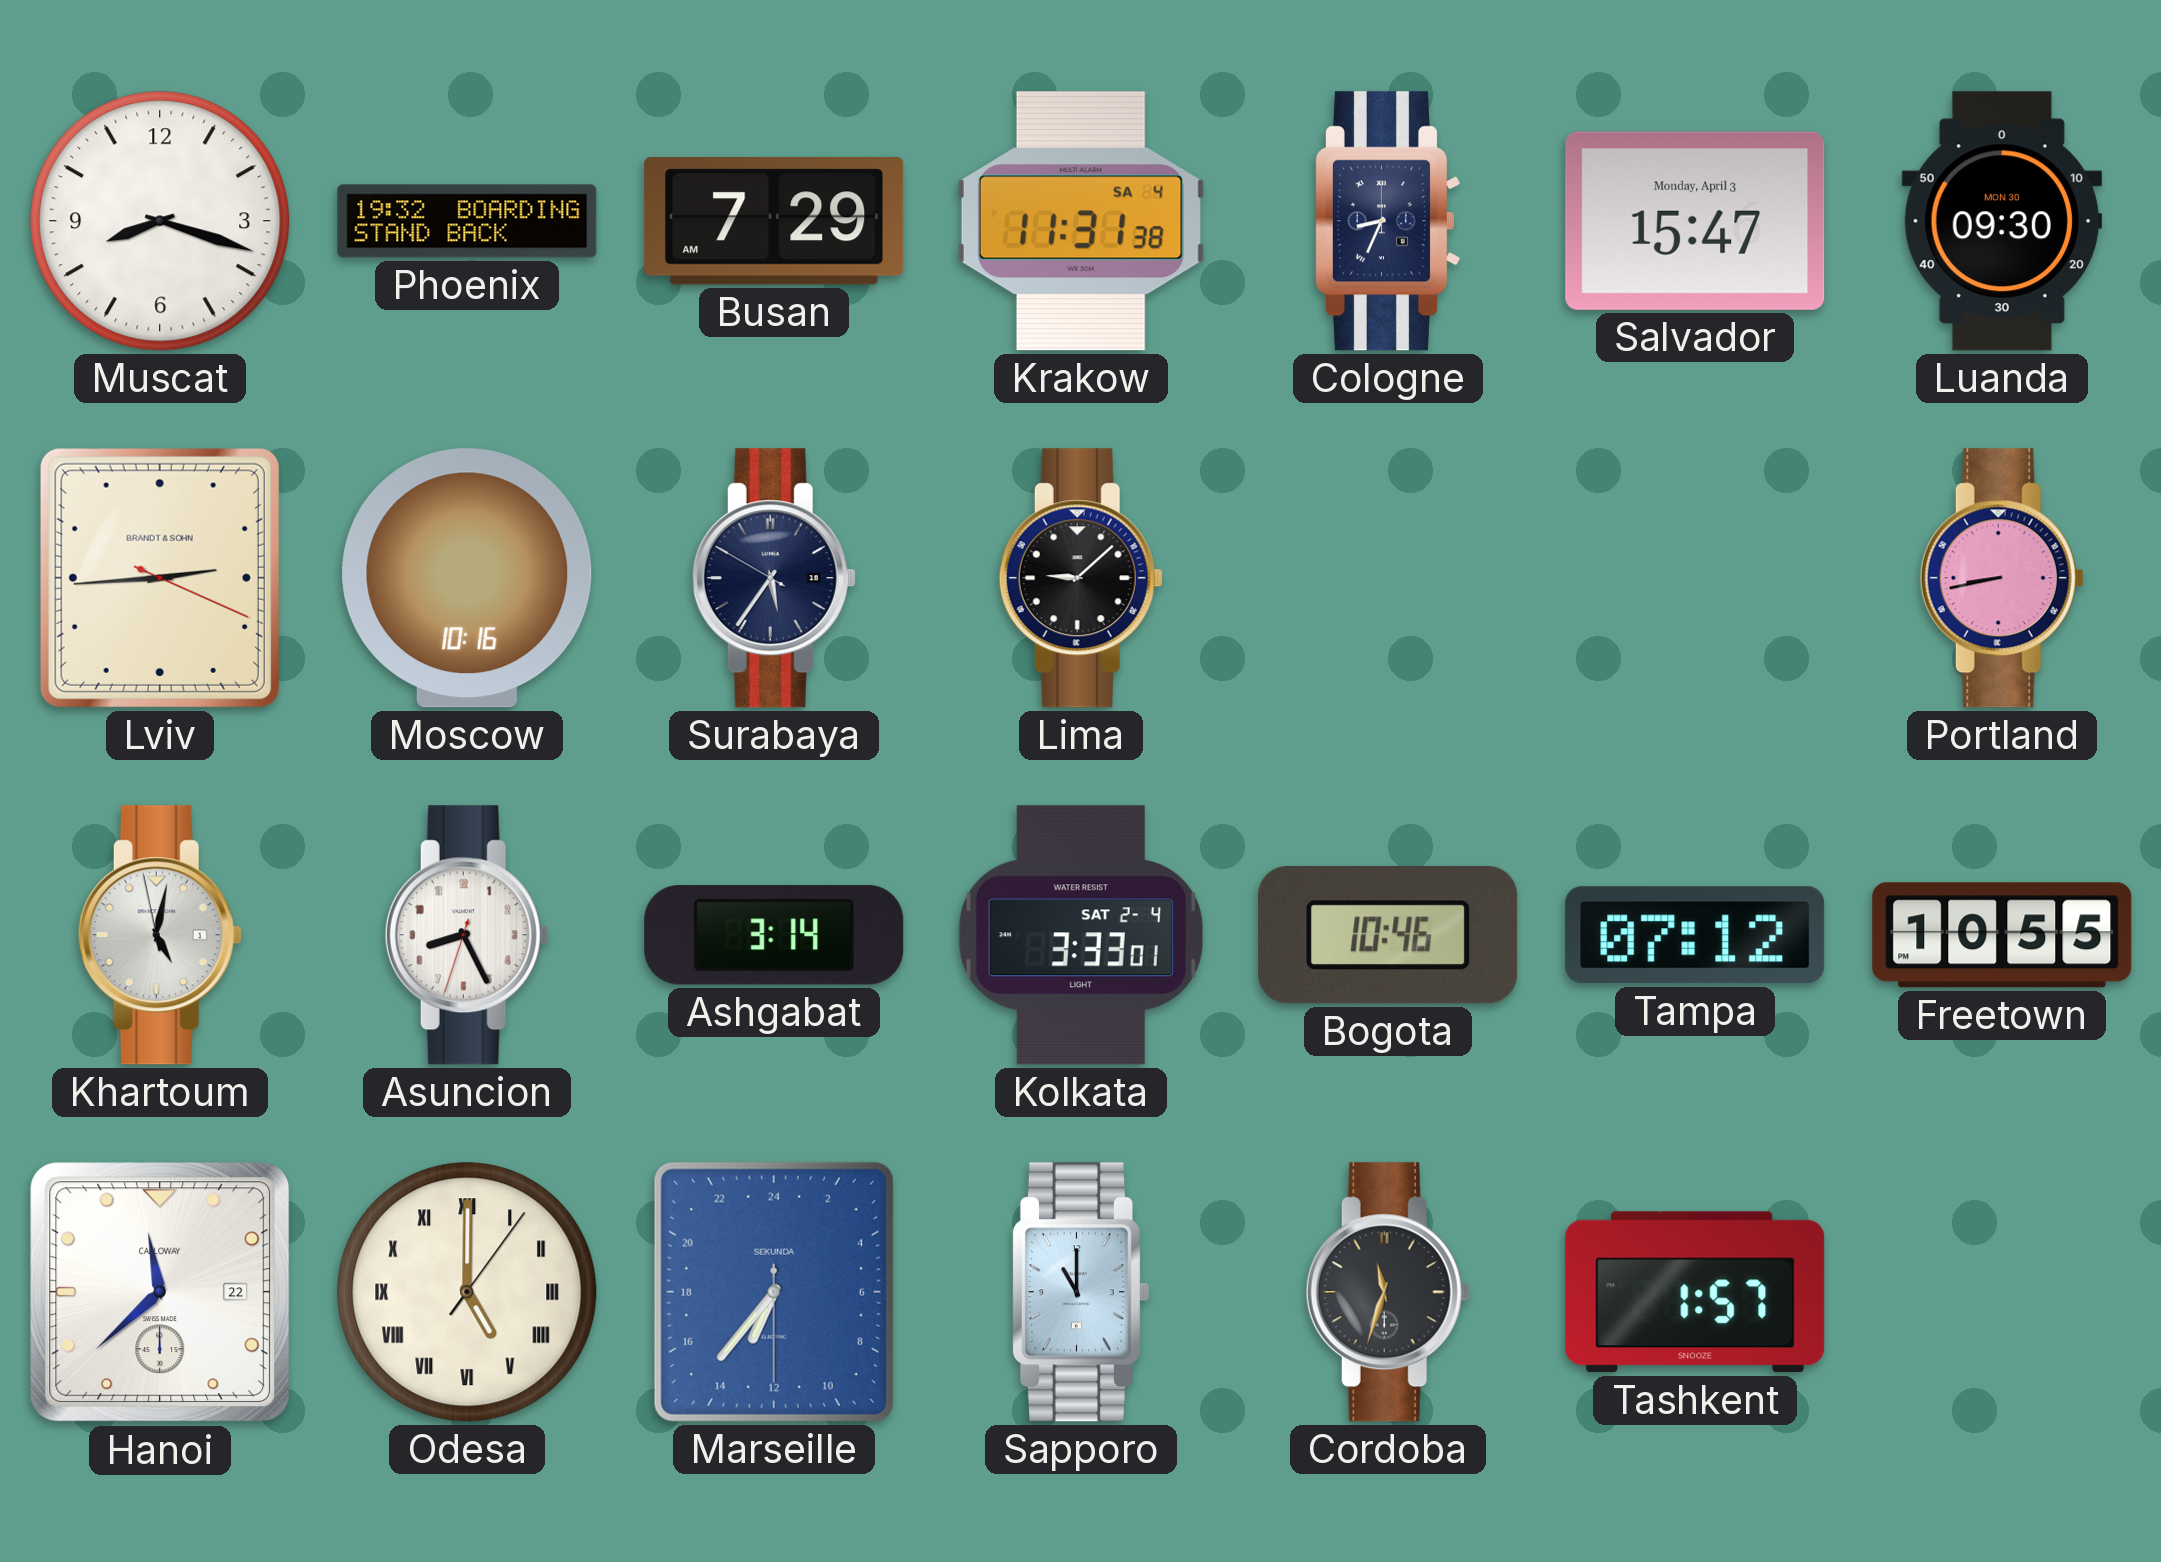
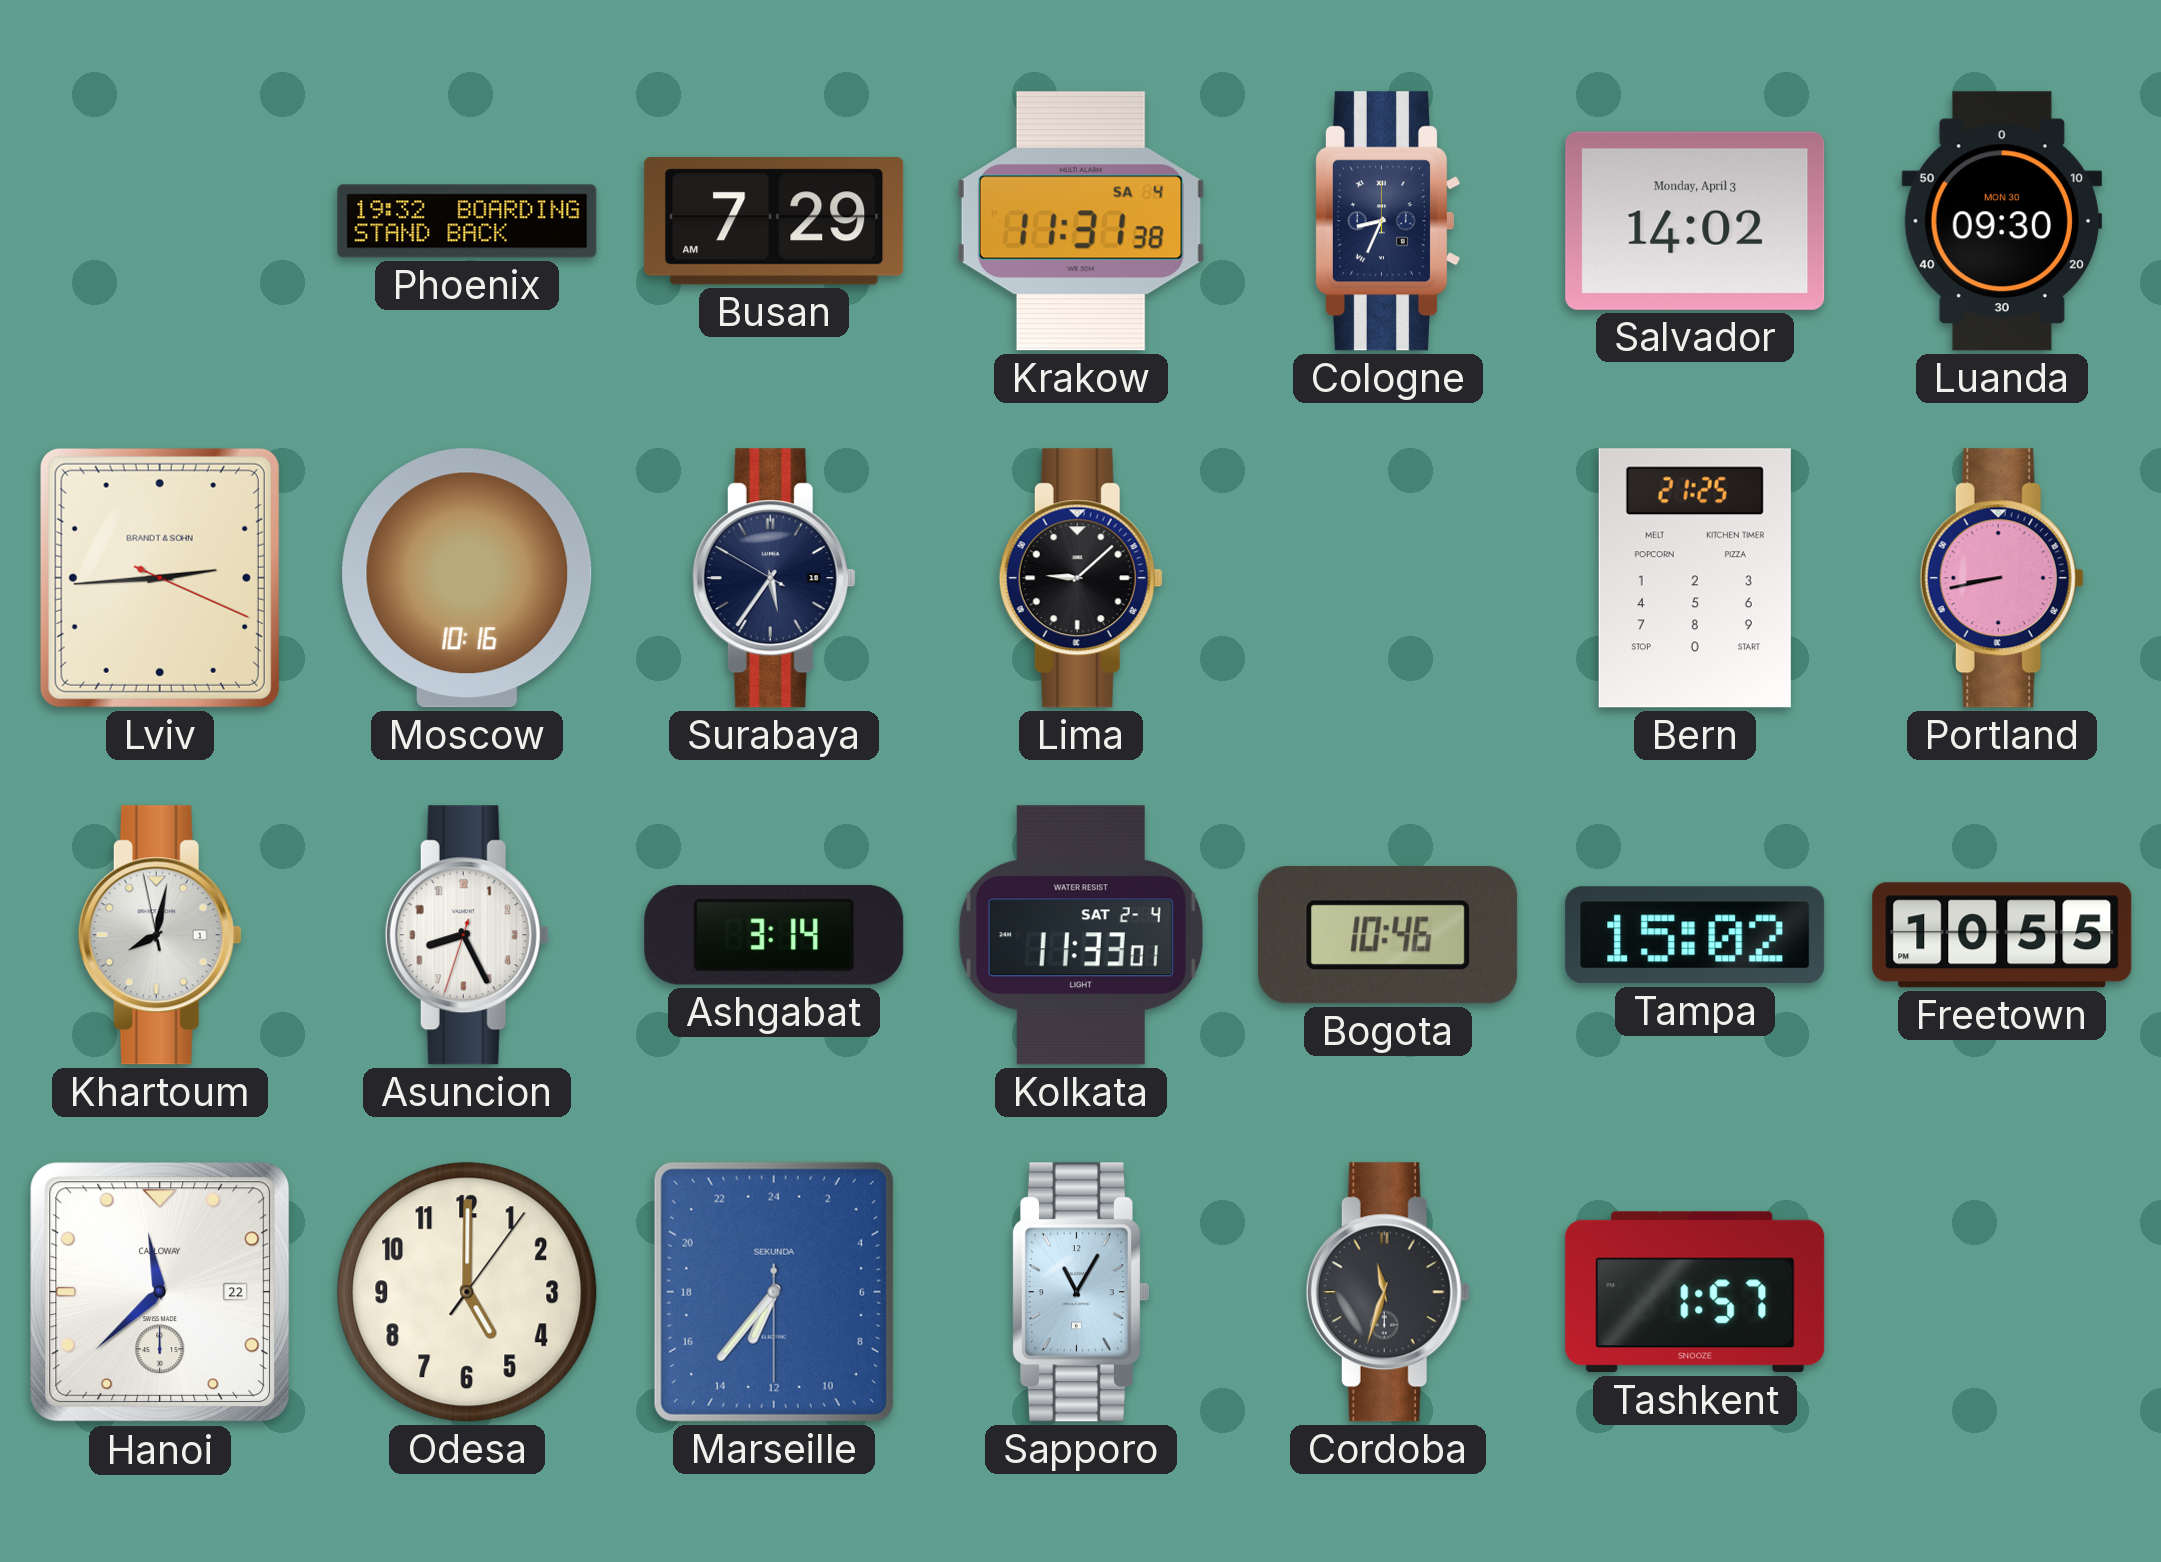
Muscat: 8:18 -> none (160, 221)
Salvador: 15:47 -> 14:02 (1695, 221)
Bern: none -> 21:25 (1695, 578)
Khartoum: 5:01 -> 8:01 (160, 935)
Kolkata: 3:33 -> 11:33 (1081, 935)
Tampa: 07:12 -> 15:02 (1695, 935)
Odesa numerals: Roman -> Arabic (467, 1292)
Sapporo: 11:00 -> 11:05 (1080, 1292)
